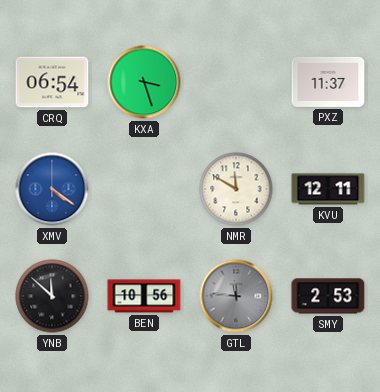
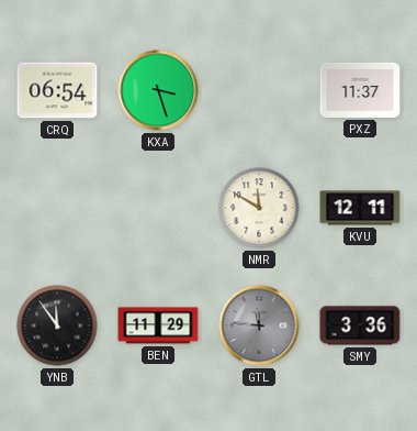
XMV: 4:21 -> none (52, 189)
YNB: 11:52 -> 11:54 (57, 325)
BEN: 10:56 -> 11:29 (158, 325)
SMY: 2:53 -> 3:36 (360, 325)
